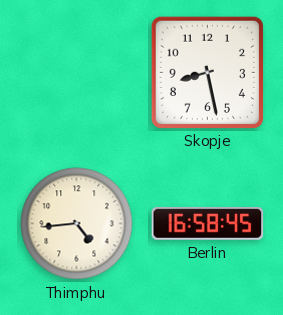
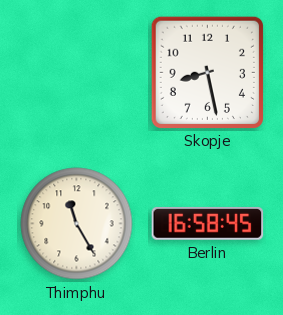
Thimphu: 4:44 -> 11:25 (77, 224)
